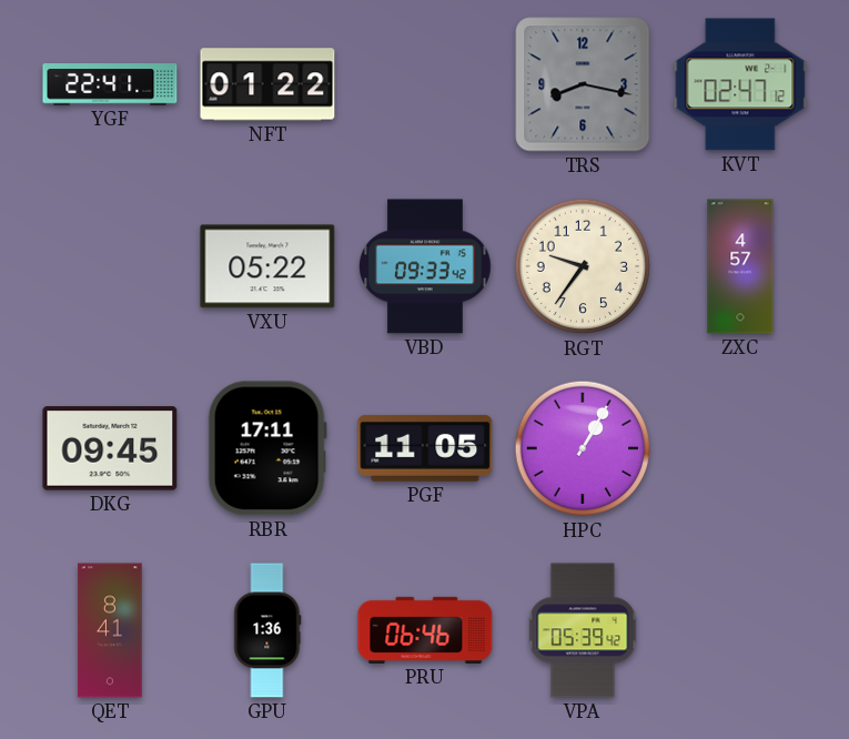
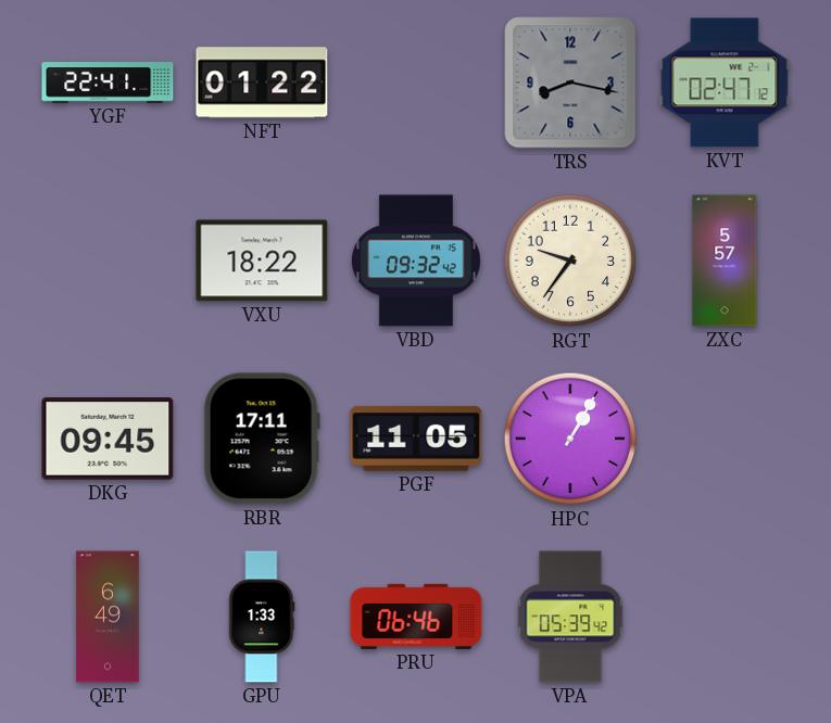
VXU: 05:22 -> 18:22 (262, 261)
VBD: 09:33 -> 09:32 (417, 261)
ZXC: 4:57 -> 5:57 (725, 261)
QET: 8:41 -> 6:49 (108, 617)
GPU: 1:36 -> 1:33 (262, 617)
